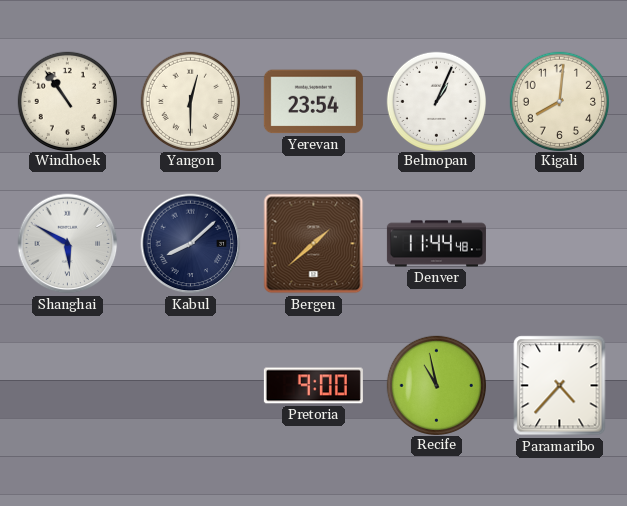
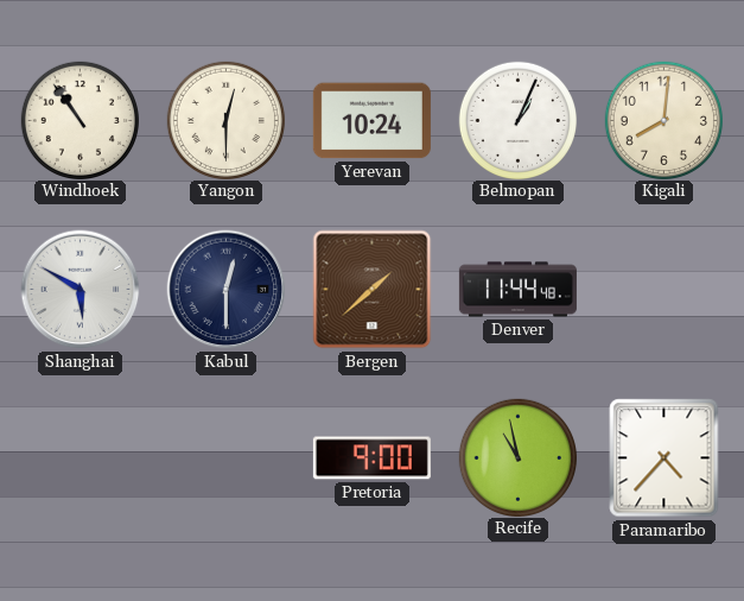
Yerevan: 23:54 -> 10:24 (371, 121)
Kabul: 8:08 -> 12:30 (227, 290)
